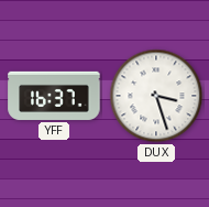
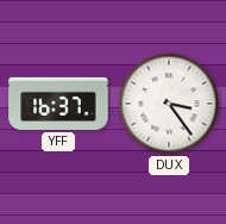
DUX: 3:27 -> 3:24 (169, 104)
